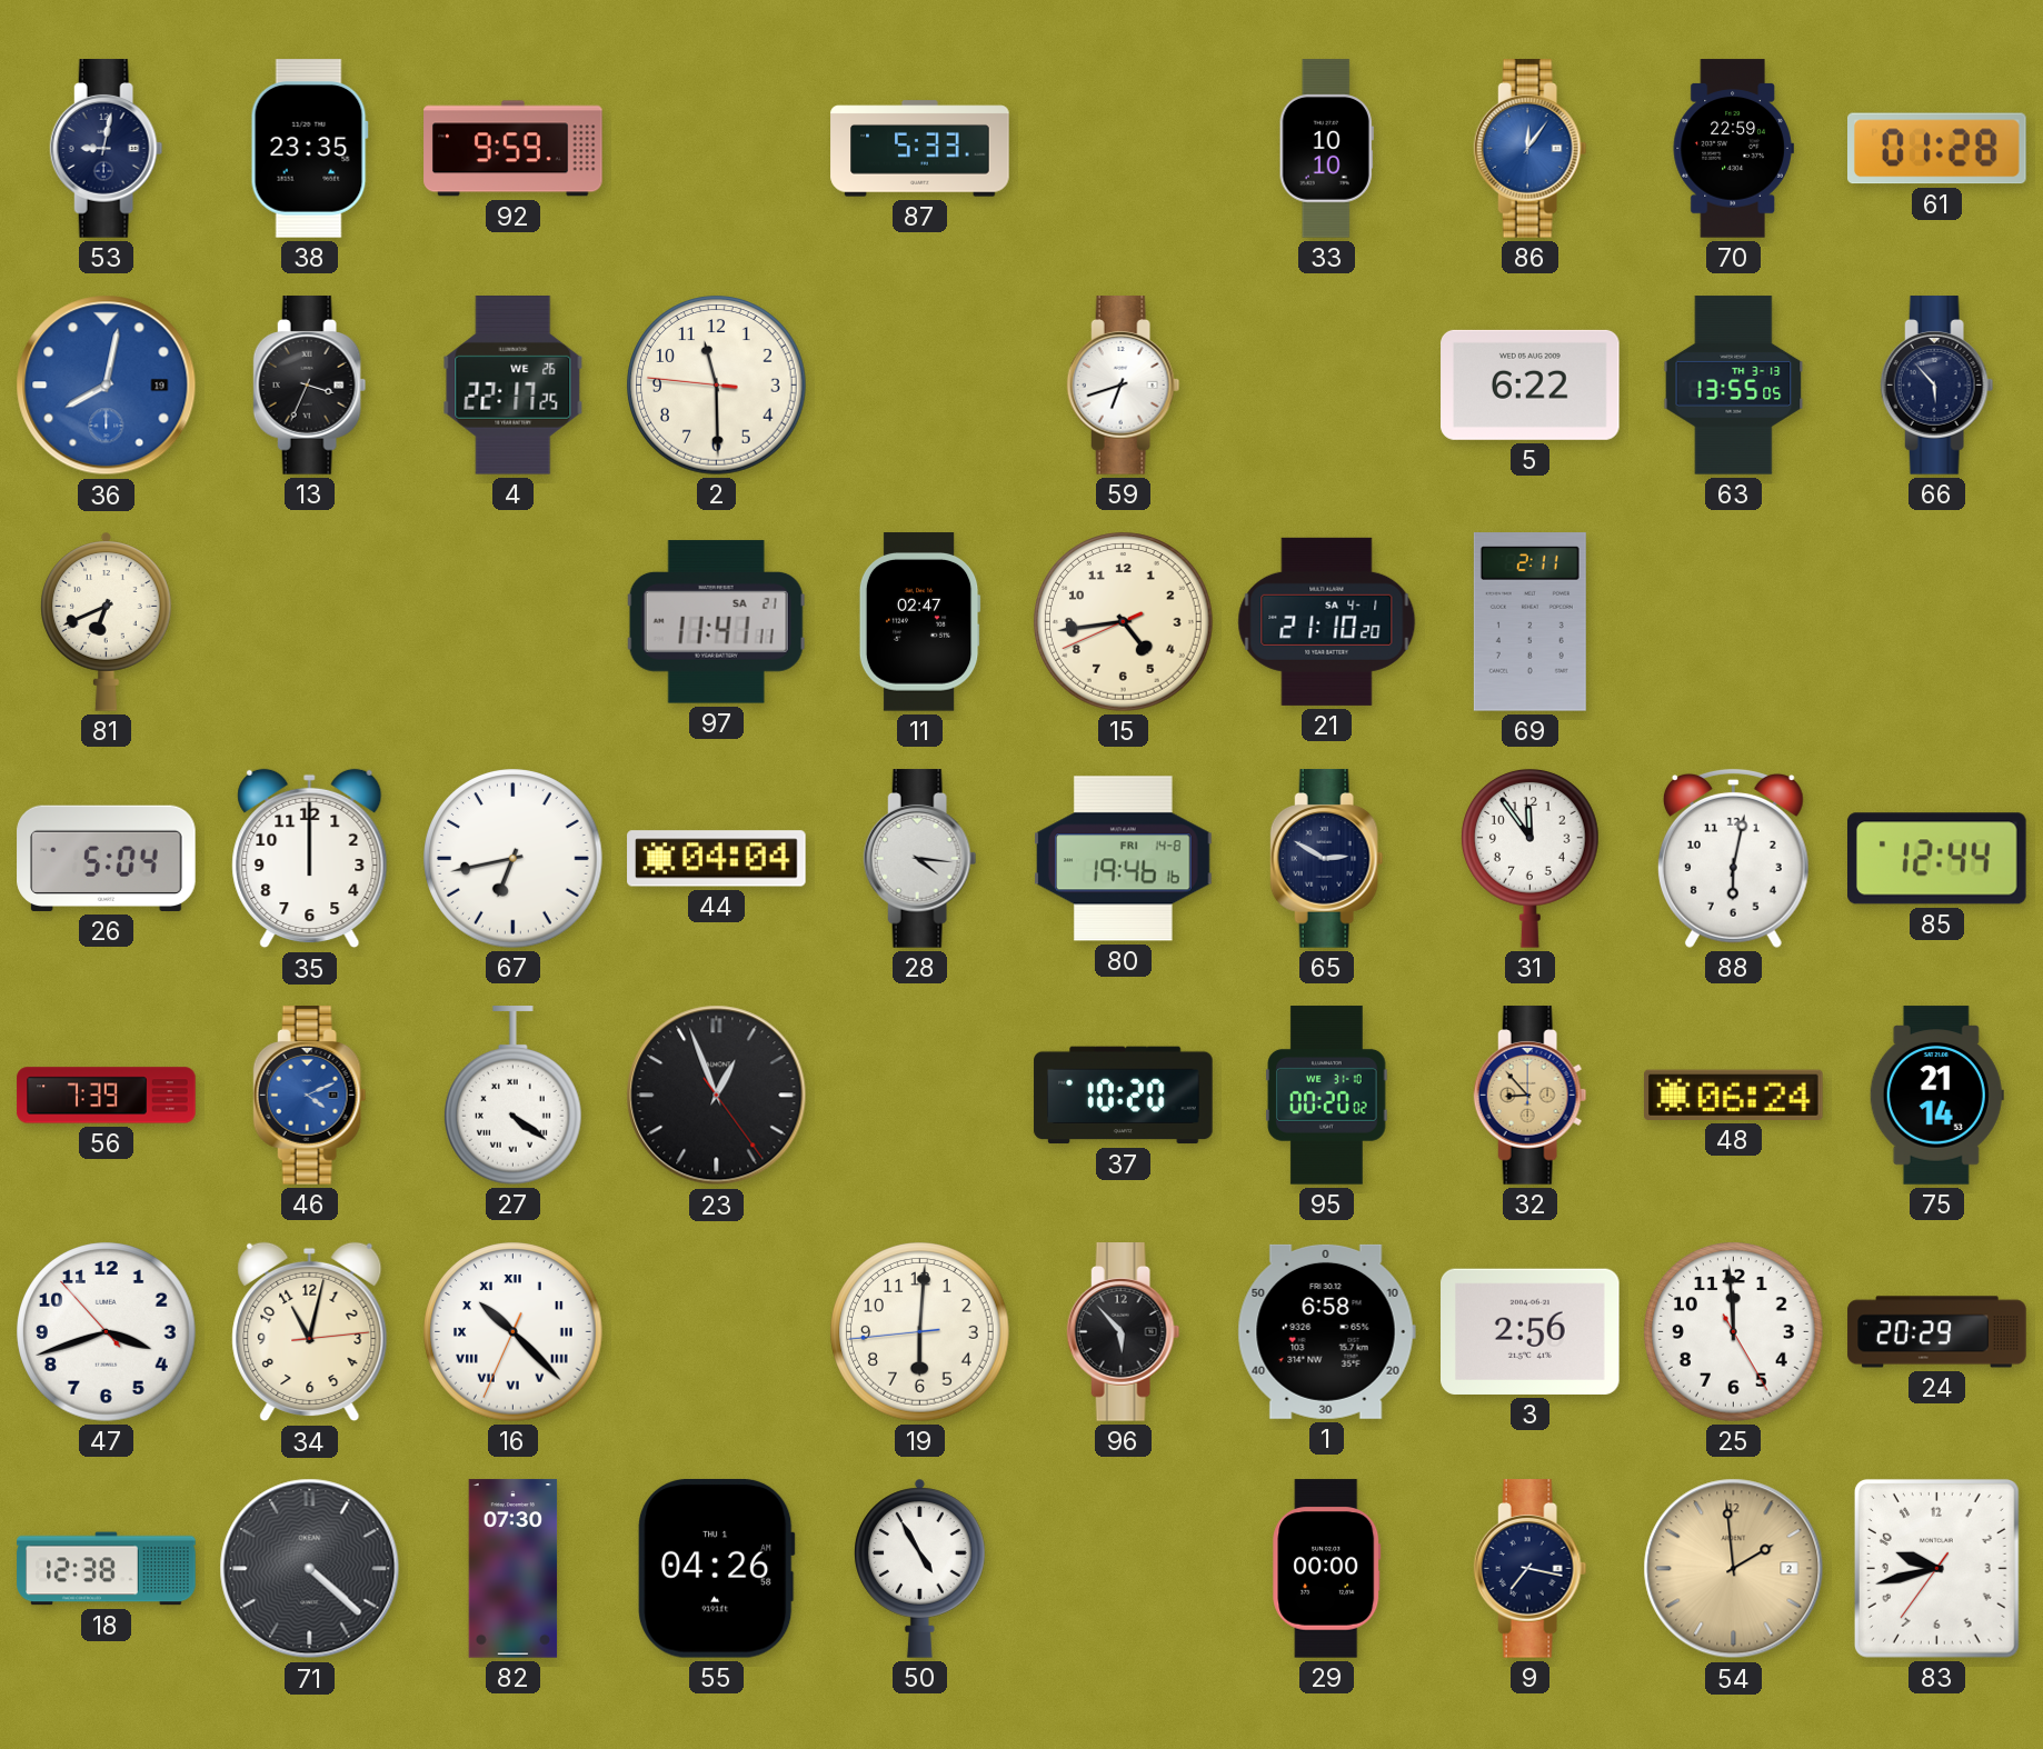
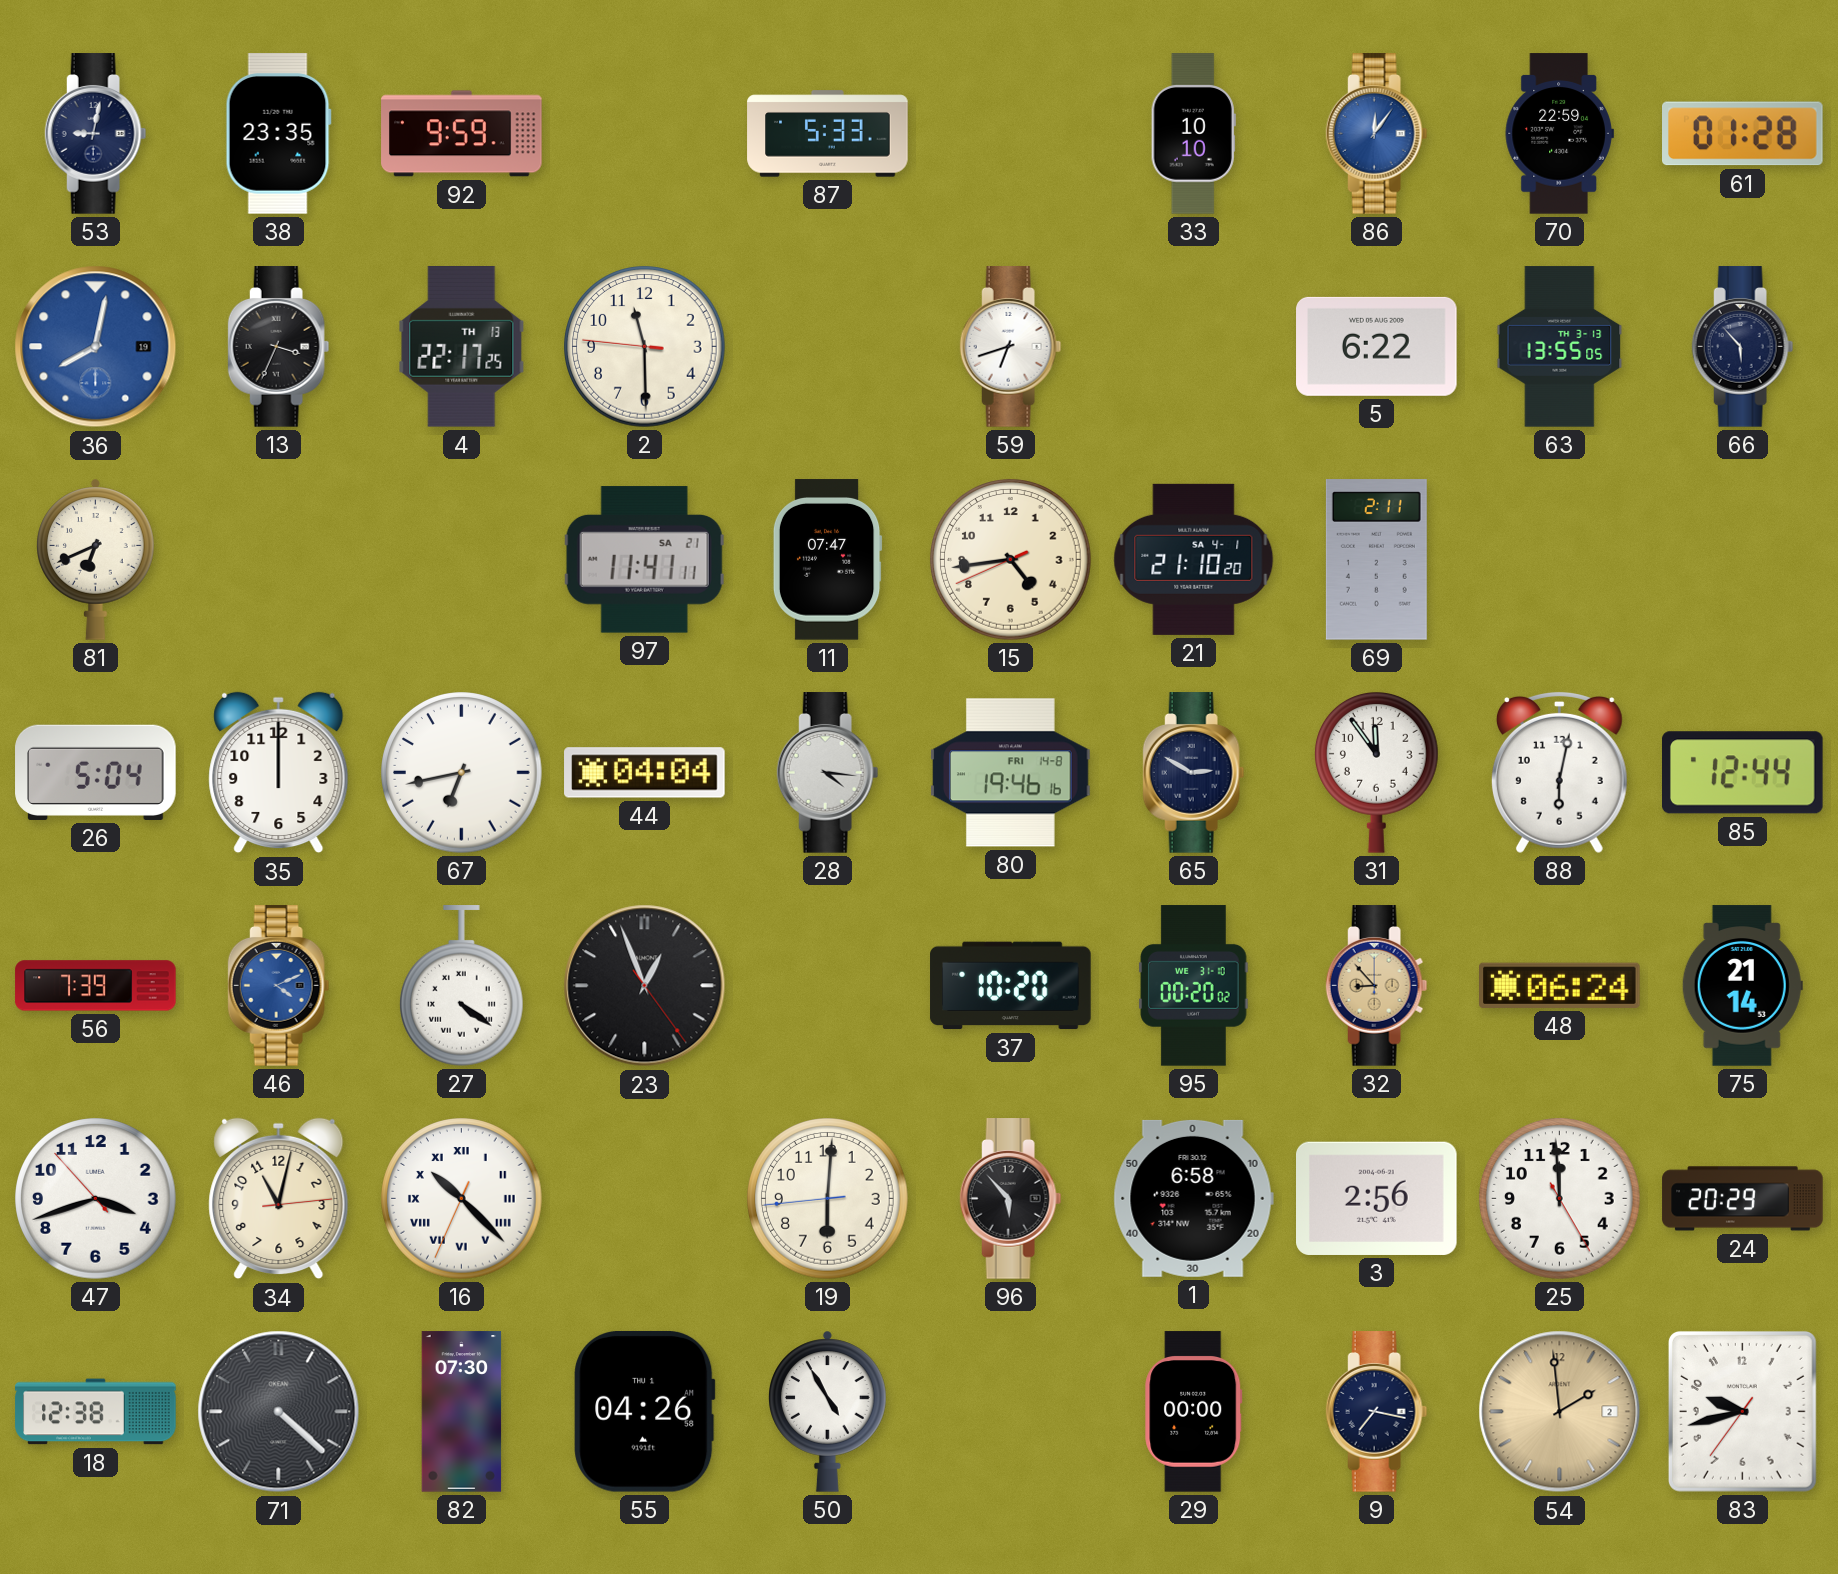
4 date: WE 26 -> TH 13 (462, 347)
11: 02:47 -> 07:47 (827, 560)
